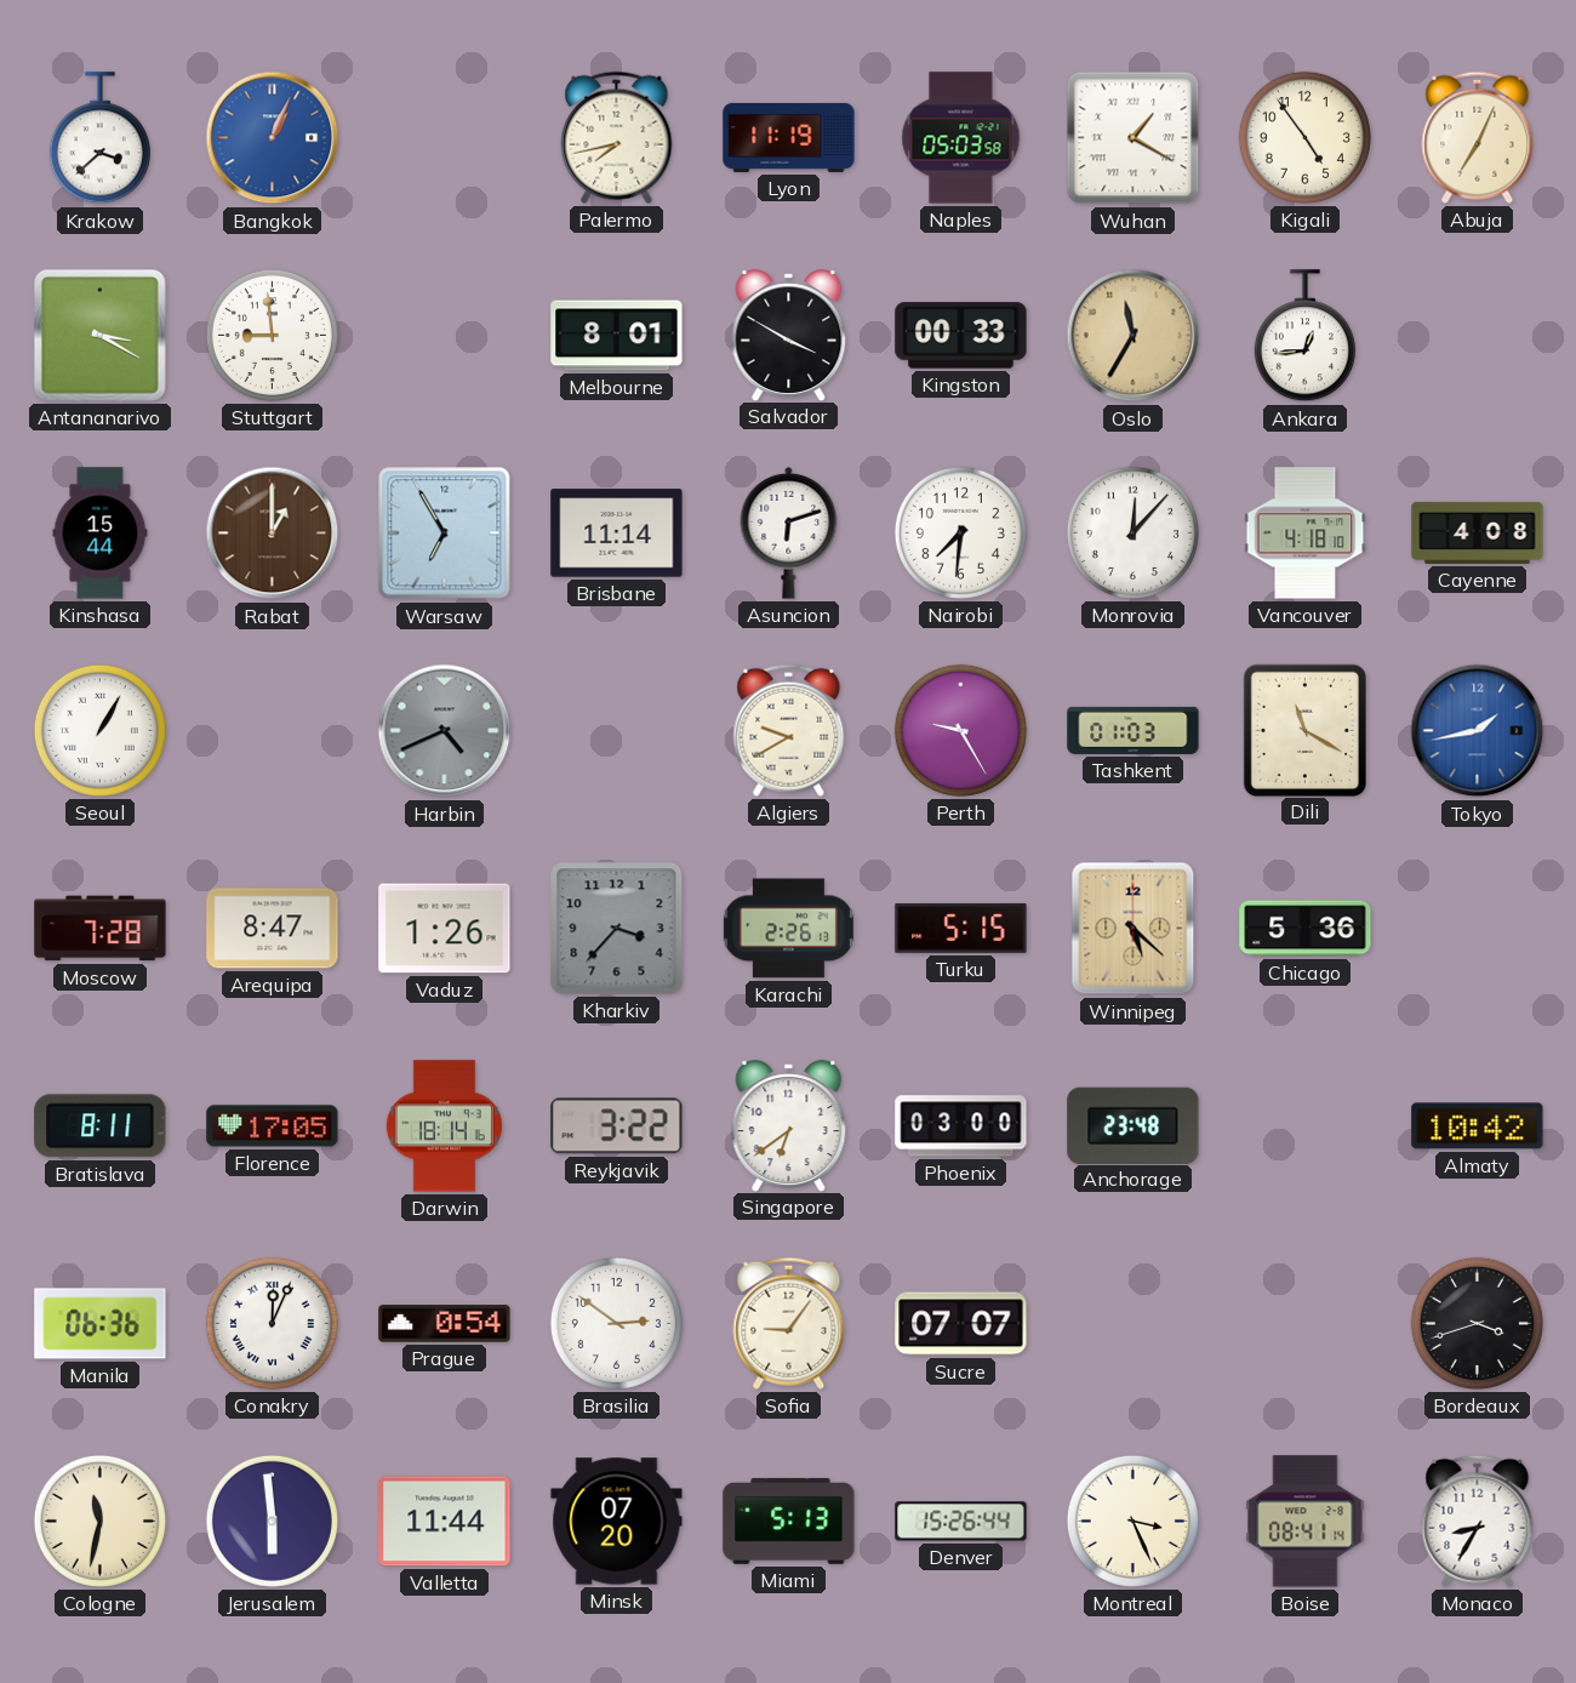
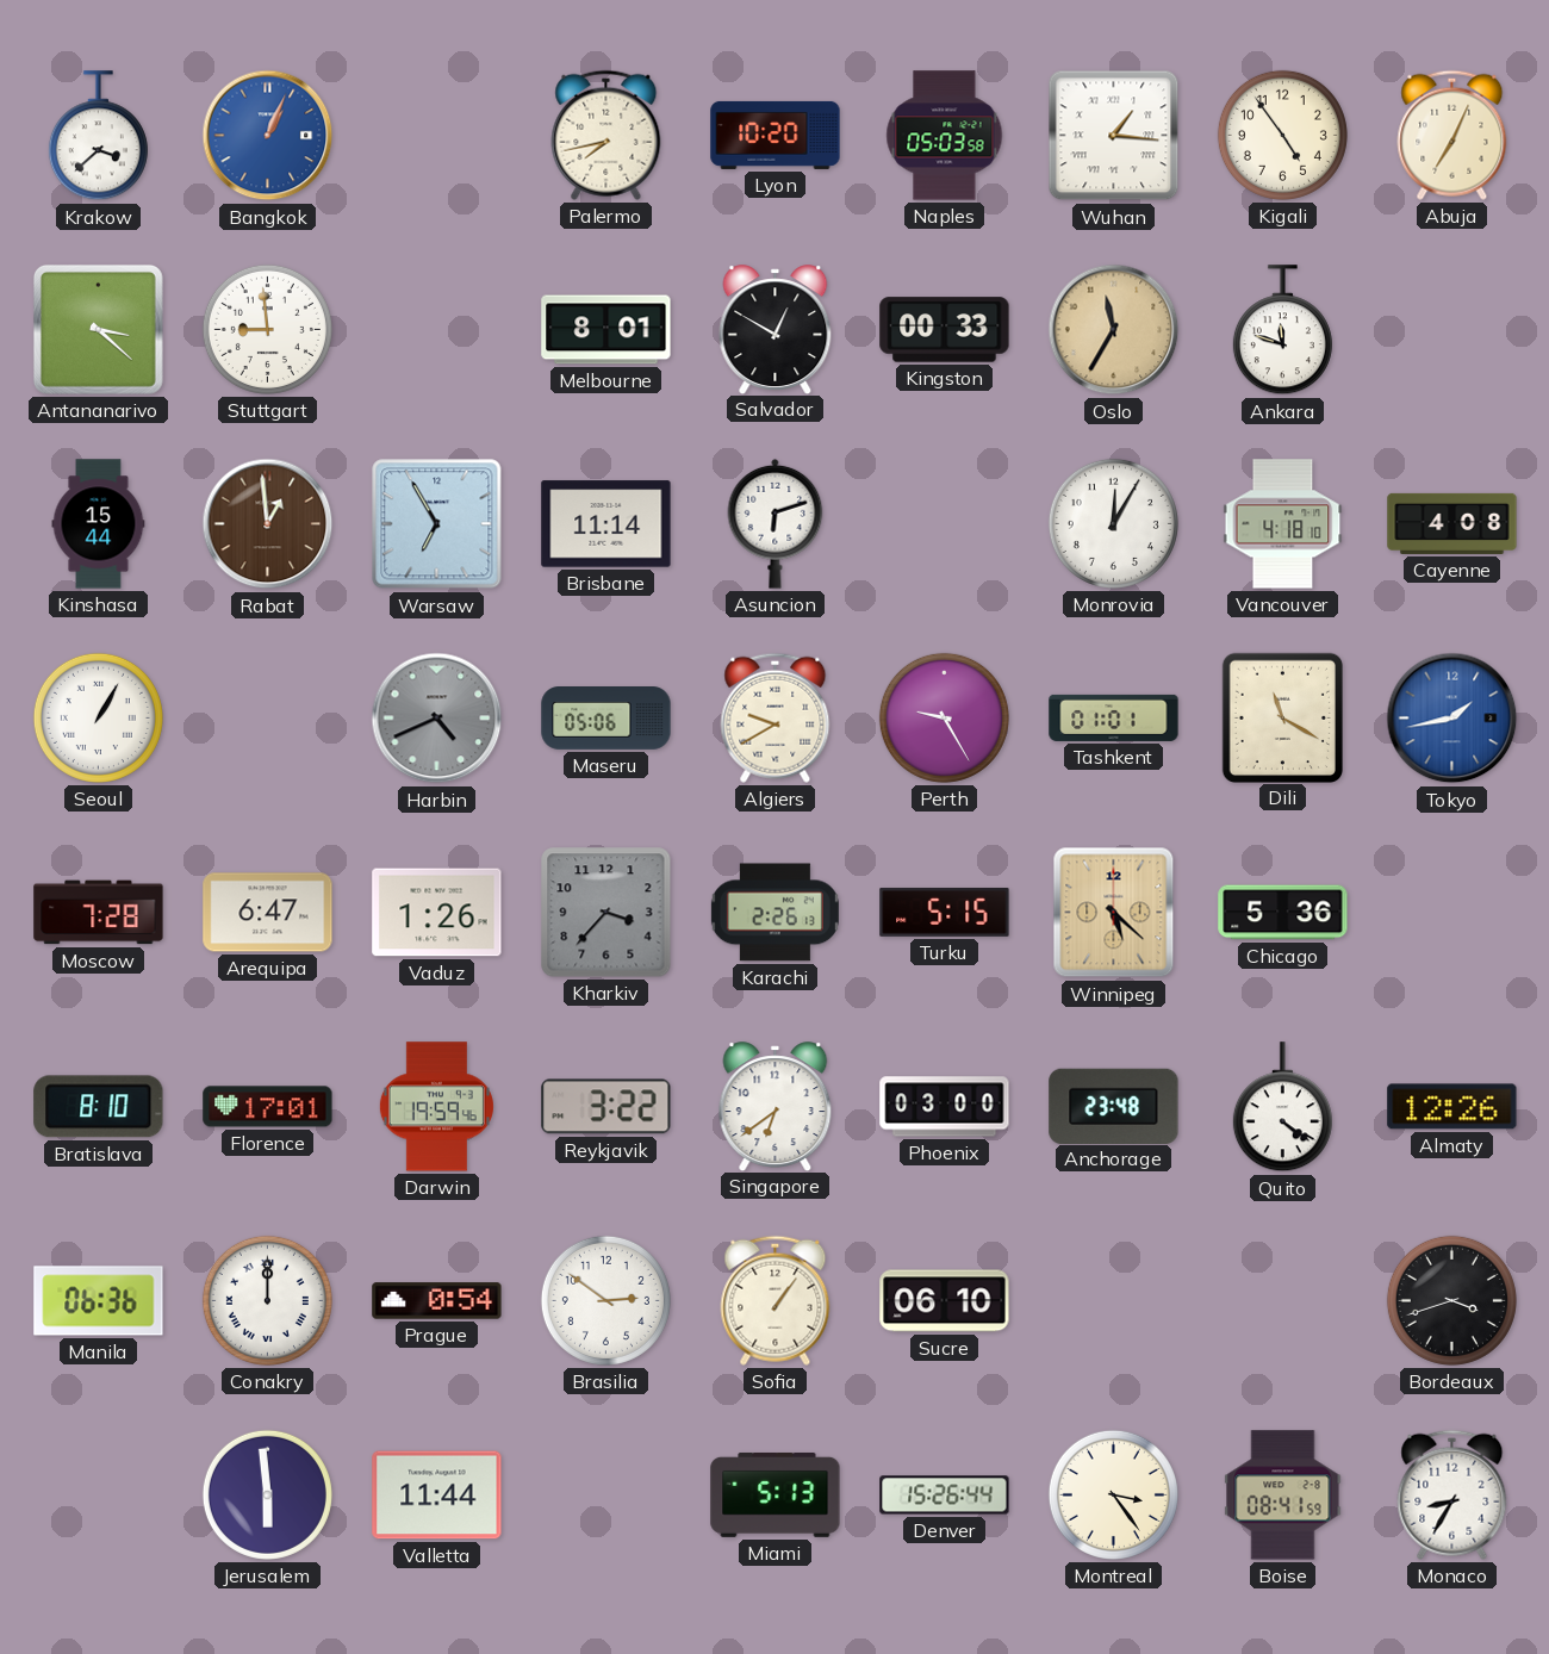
Lyon: 11:19 -> 10:20 (776, 135)
Wuhan: 1:20 -> 1:16 (1114, 136)
Antananarivo: 3:20 -> 3:22 (98, 329)
Salvador: 3:50 -> 12:50 (776, 329)
Ankara: 12:44 -> 11:48 (1282, 330)
Rabat: 1:00 -> 12:59 (268, 524)
Nairobi: 7:31 -> none (960, 532)
Monrovia: 12:07 -> 12:05 (1113, 523)
Maseru: none -> 05:06 (606, 719)
Tashkent: 01:03 -> 01:01 (1114, 717)
Arequipa: 8:47 -> 6:47 (268, 913)
Bratislava: 8:11 -> 8:10 (99, 1107)
Florence: 17:05 -> 17:01 (268, 1107)
Darwin: 18:14 -> 19:59 (436, 1107)
Quito: none -> 4:21 (1282, 1107)
Almaty: 10:42 -> 12:26 (1452, 1107)
Conakry: 12:04 -> 12:00 (267, 1300)
Sofia: 9:06 -> 1:06 (776, 1300)
Sucre: 07:07 -> 06:10 (945, 1301)
Cologne: 11:32 -> none (99, 1521)
Minsk: 07:20 -> none (617, 1522)
Montreal: 3:26 -> 3:24 (1113, 1494)
Boise: 08:41:14 -> 08:41:59 (1283, 1496)
